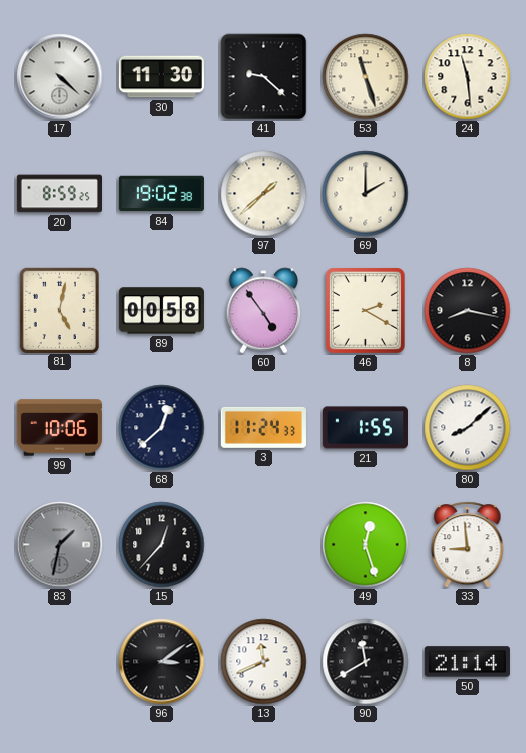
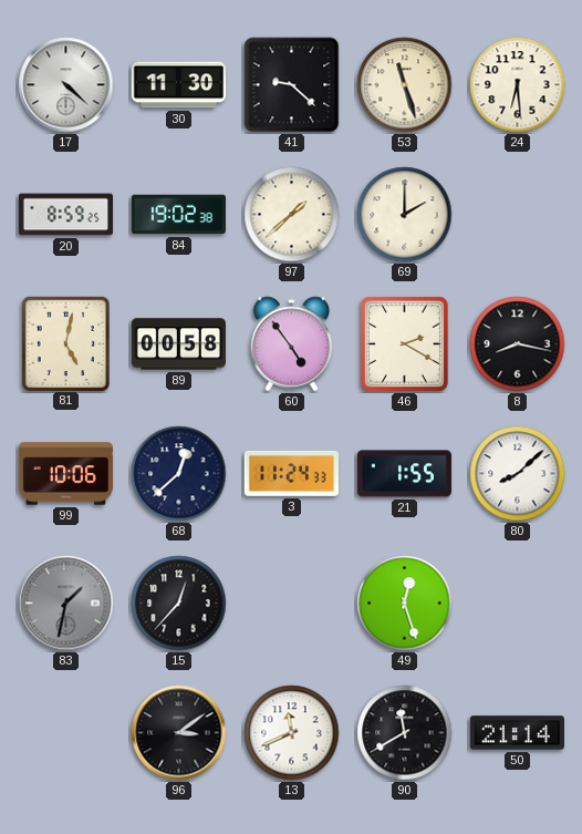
24: 11:29 -> 6:29 (518, 85)
33: 8:59 -> none (468, 545)
